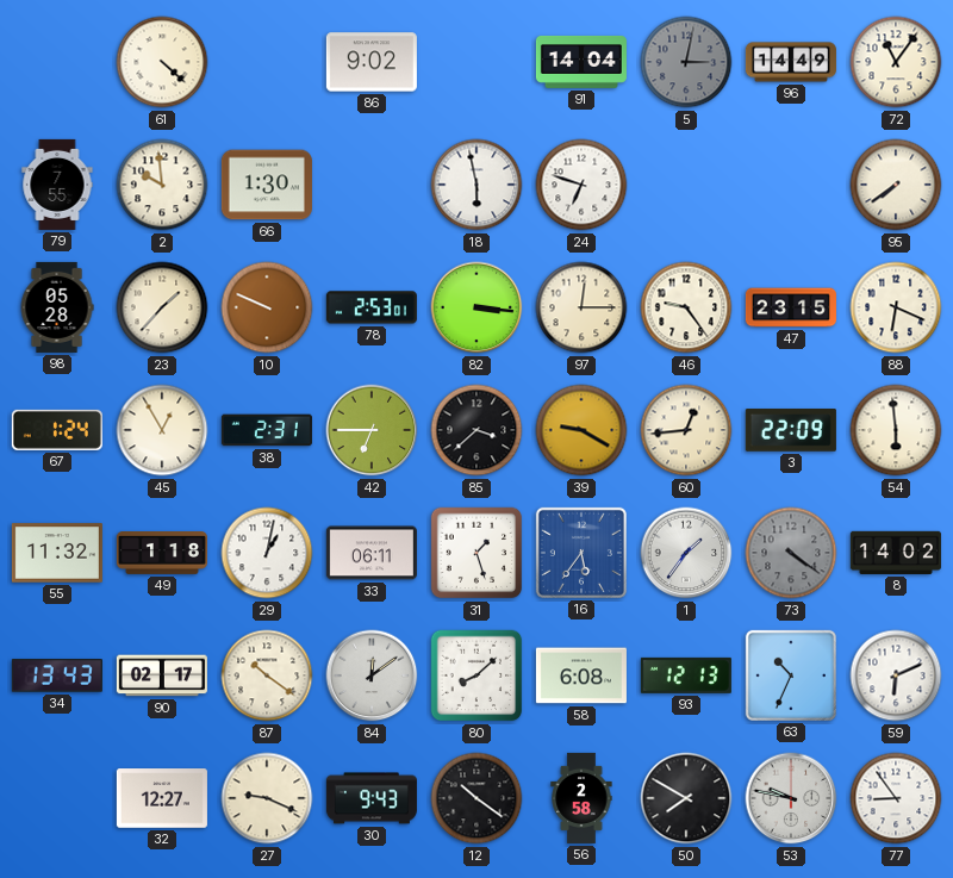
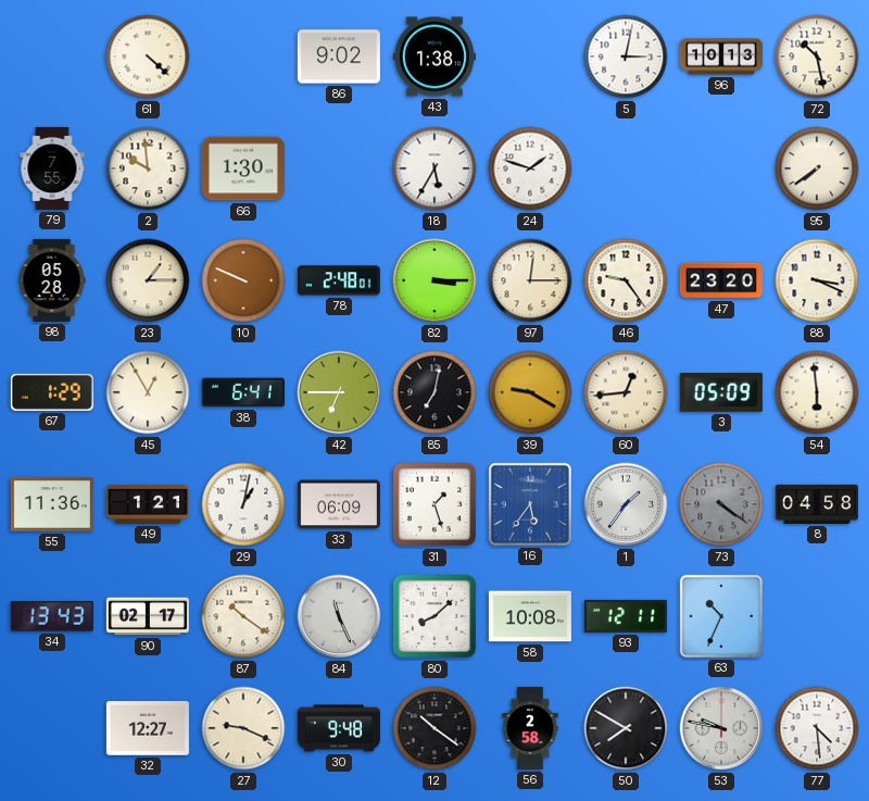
43: none -> 1:38 (434, 57)
91: 14:04 -> none (581, 62)
5 dial: grey -> white (626, 57)
96: 14:49 -> 10:13 (721, 57)
72: 11:06 -> 10:28 (817, 57)
18: 5:58 -> 5:35 (434, 168)
24: 6:48 -> 1:48 (530, 168)
23: 1:37 -> 1:15 (148, 280)
78: 2:53 -> 2:48 (339, 280)
82: 3:16 -> 3:15 (434, 280)
47: 23:15 -> 23:20 (721, 280)
88: 6:19 -> 3:19 (817, 280)
67: 1:24 -> 1:29 (52, 392)
38: 2:31 -> 6:41 (243, 392)
85: 3:38 -> 7:02 (434, 392)
3: 22:09 -> 05:09 (721, 393)
55: 11:32 -> 11:36 (52, 504)
49: 1:18 -> 1:21 (148, 505)
33: 06:11 -> 06:09 (339, 504)
8: 14:02 -> 04:58 (817, 504)
84: 12:09 -> 11:26 (339, 616)
58: 6:08 -> 10:08 (530, 616)
93: 12:13 -> 12:11 (626, 616)
59: 6:11 -> none (896, 675)
30: 9:43 -> 9:48 (339, 728)
77: 8:54 -> 4:29 (817, 728)
